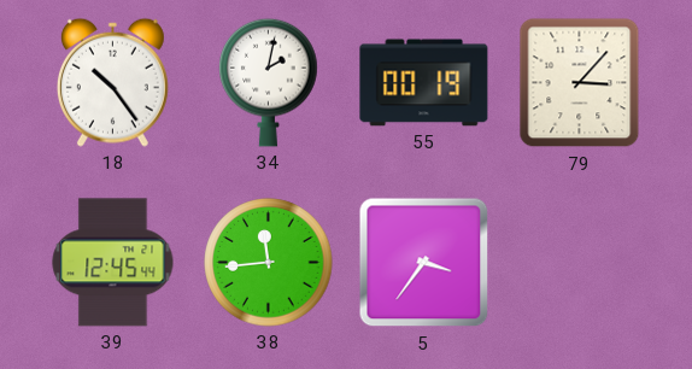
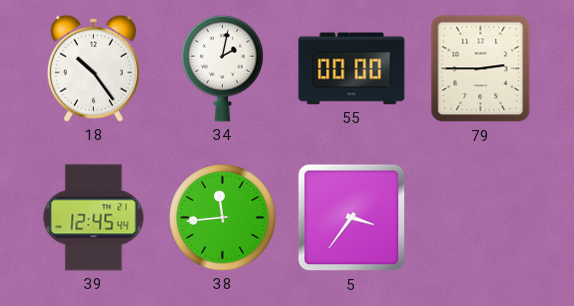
55: 00:19 -> 00:00 (352, 69)
79: 3:07 -> 2:45 (481, 69)
